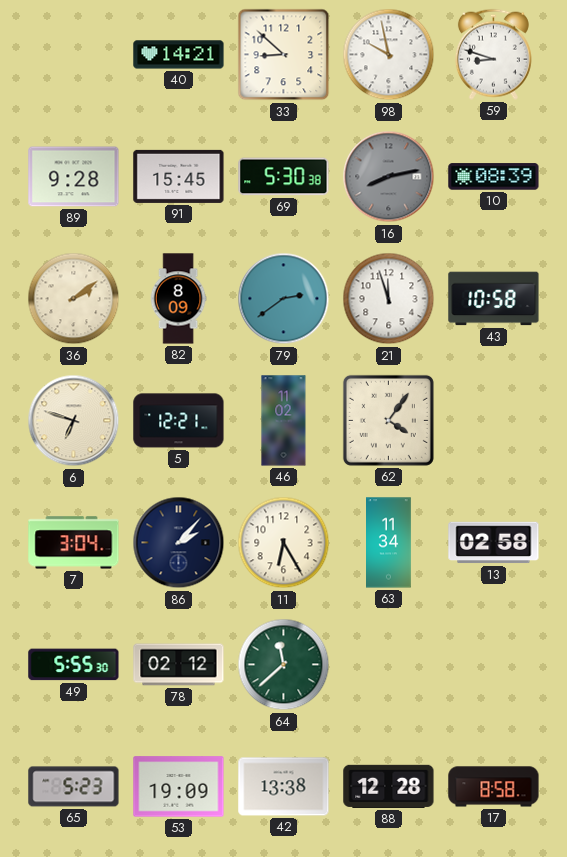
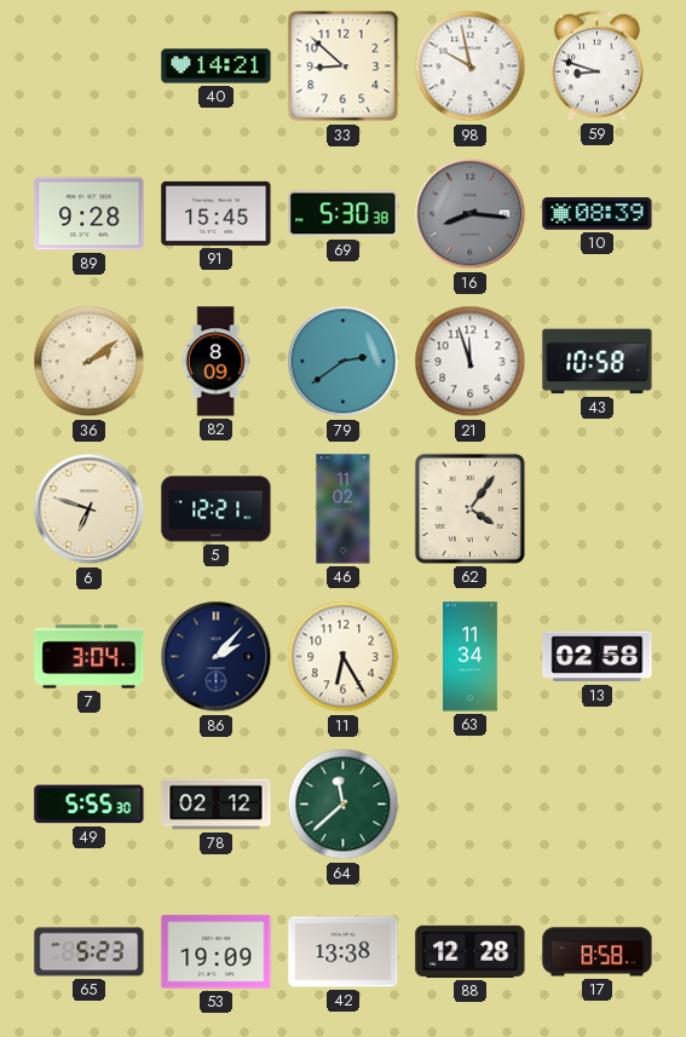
16: 8:13 -> 8:16 (471, 214)
